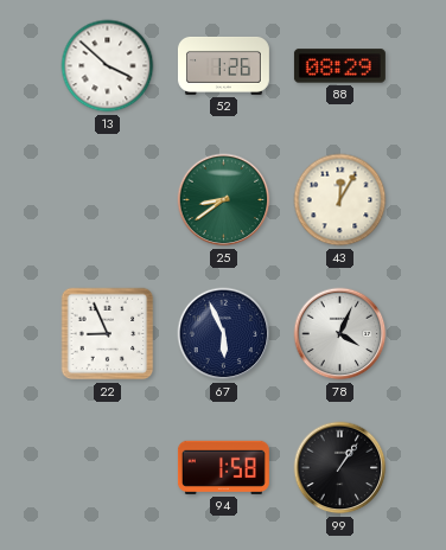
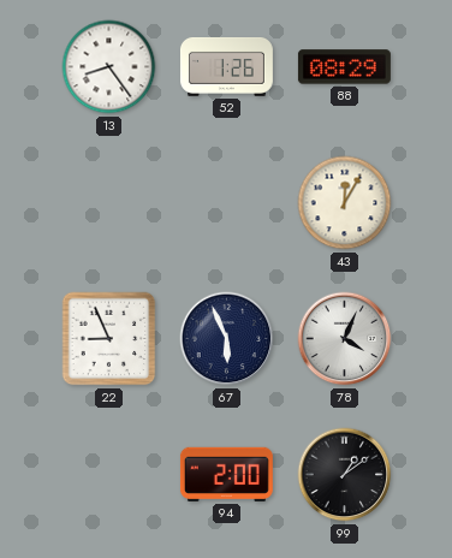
13: 3:52 -> 8:24 (109, 67)
25: 8:39 -> none (224, 200)
94: 1:58 -> 2:00 (226, 474)
99: 1:06 -> 1:09 (345, 475)
